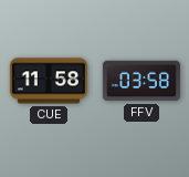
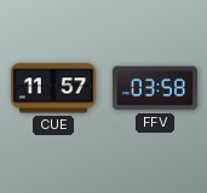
CUE: 11:58 -> 11:57 (53, 88)
